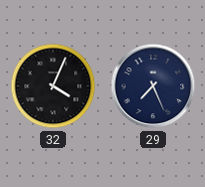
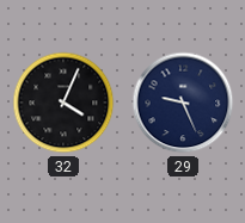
29: 7:26 -> 9:26 (183, 103)
